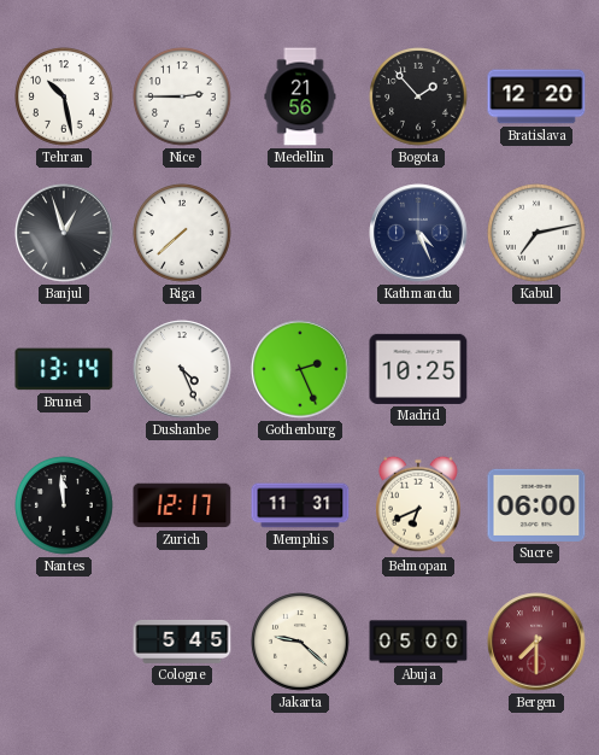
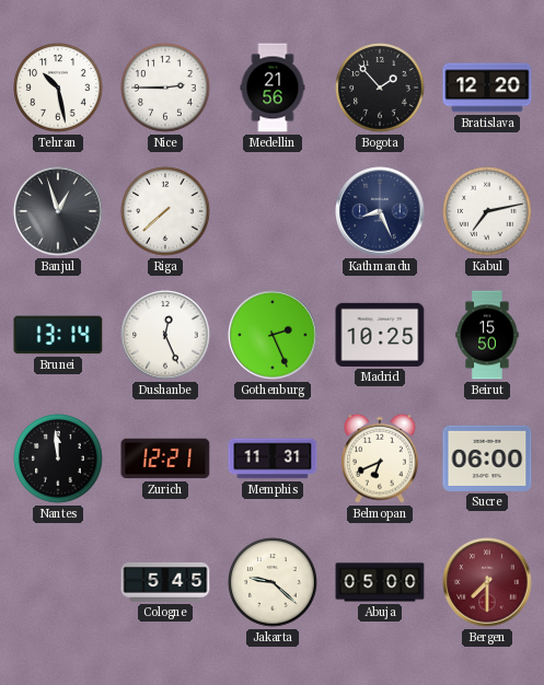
Kathmandu: 4:26 -> 8:26 (380, 211)
Dushanbe: 4:26 -> 12:26 (165, 335)
Beirut: none -> 15:50 (487, 335)
Zurich: 12:17 -> 12:21 (165, 458)
